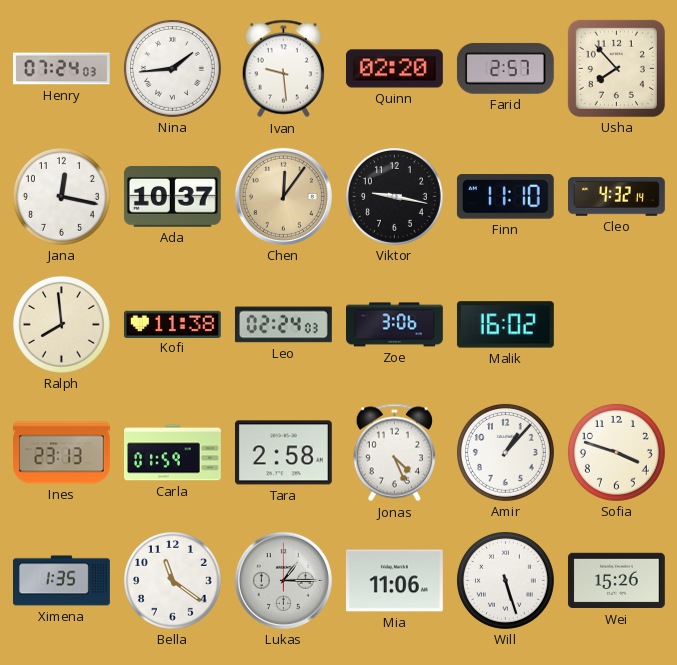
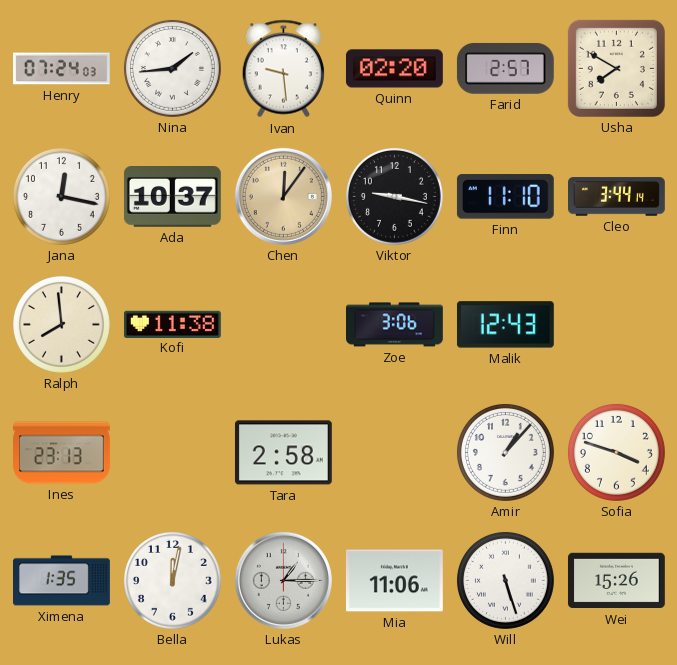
Usha: 7:53 -> 7:50 (616, 68)
Cleo: 4:32 -> 3:44 (617, 197)
Leo: 02:24 -> none (283, 325)
Malik: 16:02 -> 12:43 (505, 325)
Carla: 01:59 -> none (173, 453)
Jonas: 4:26 -> none (394, 453)
Bella: 11:21 -> 12:02 (172, 580)
